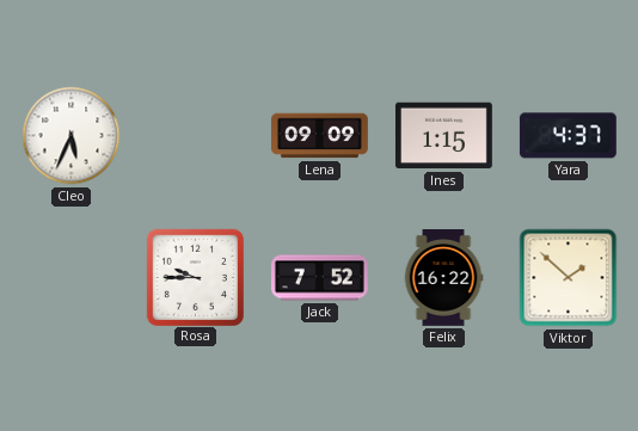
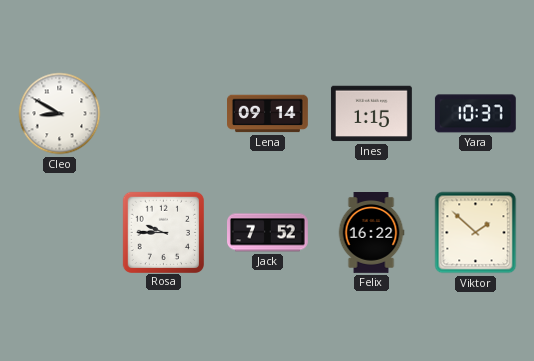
Cleo: 5:34 -> 8:50 (60, 114)
Lena: 09:09 -> 09:14 (268, 114)
Yara: 4:37 -> 10:37 (475, 114)
